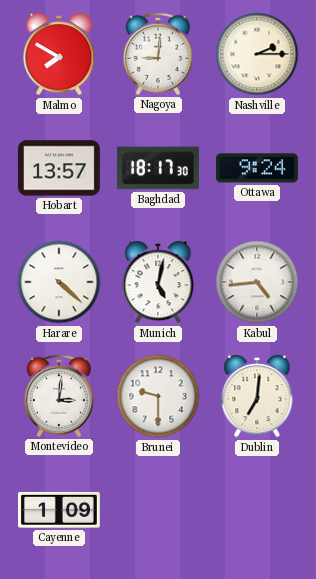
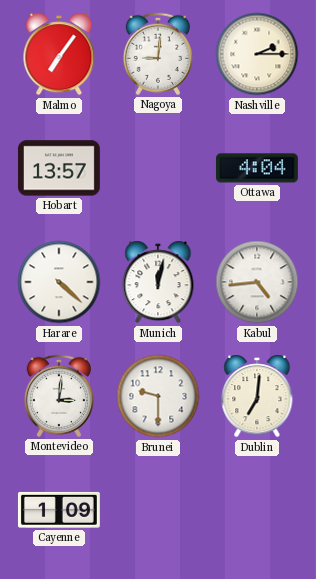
Malmo: 7:50 -> 7:06 (59, 54)
Baghdad: 18:17 -> none (158, 168)
Ottawa: 9:24 -> 4:04 (257, 168)
Munich: 5:02 -> 12:02 (158, 282)
